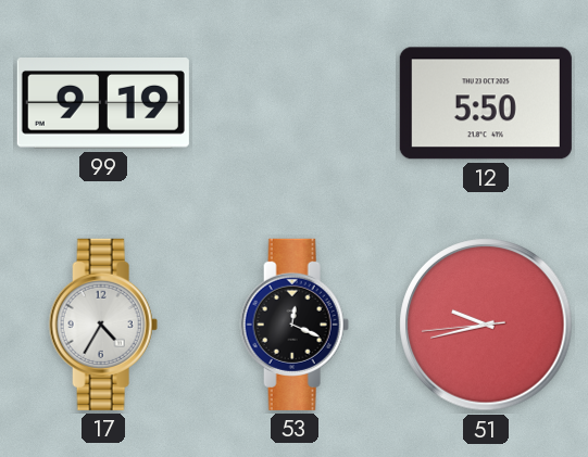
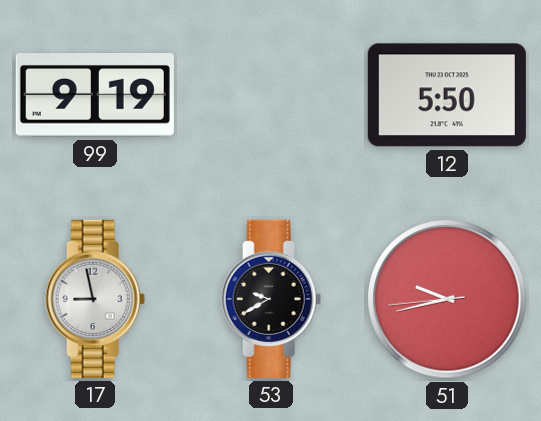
17: 4:35 -> 8:58 (95, 299)
53: 12:19 -> 9:40 (271, 299)
